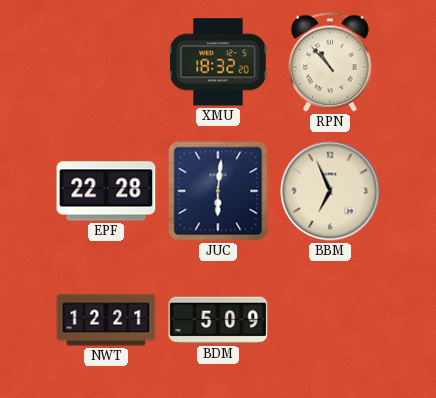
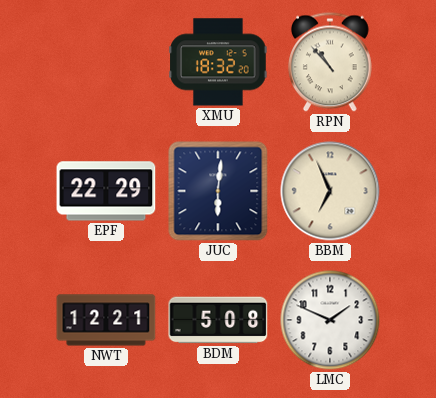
EPF: 22:28 -> 22:29 (106, 191)
BDM: 5:09 -> 5:08 (218, 320)
LMC: none -> 1:49 (330, 320)
